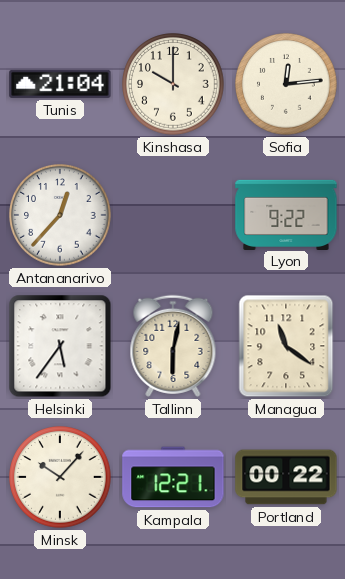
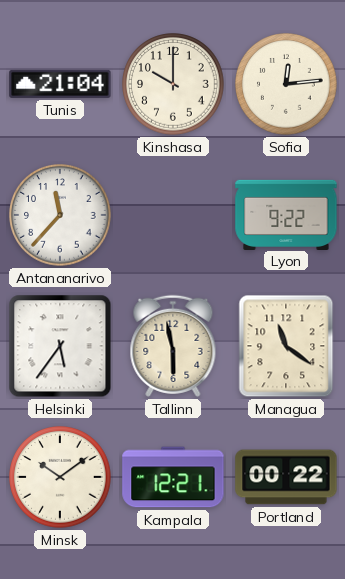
Antananarivo: 12:37 -> 11:37 (60, 215)
Tallinn: 6:02 -> 5:58 (173, 346)
Minsk: 10:07 -> 10:09 (60, 477)
